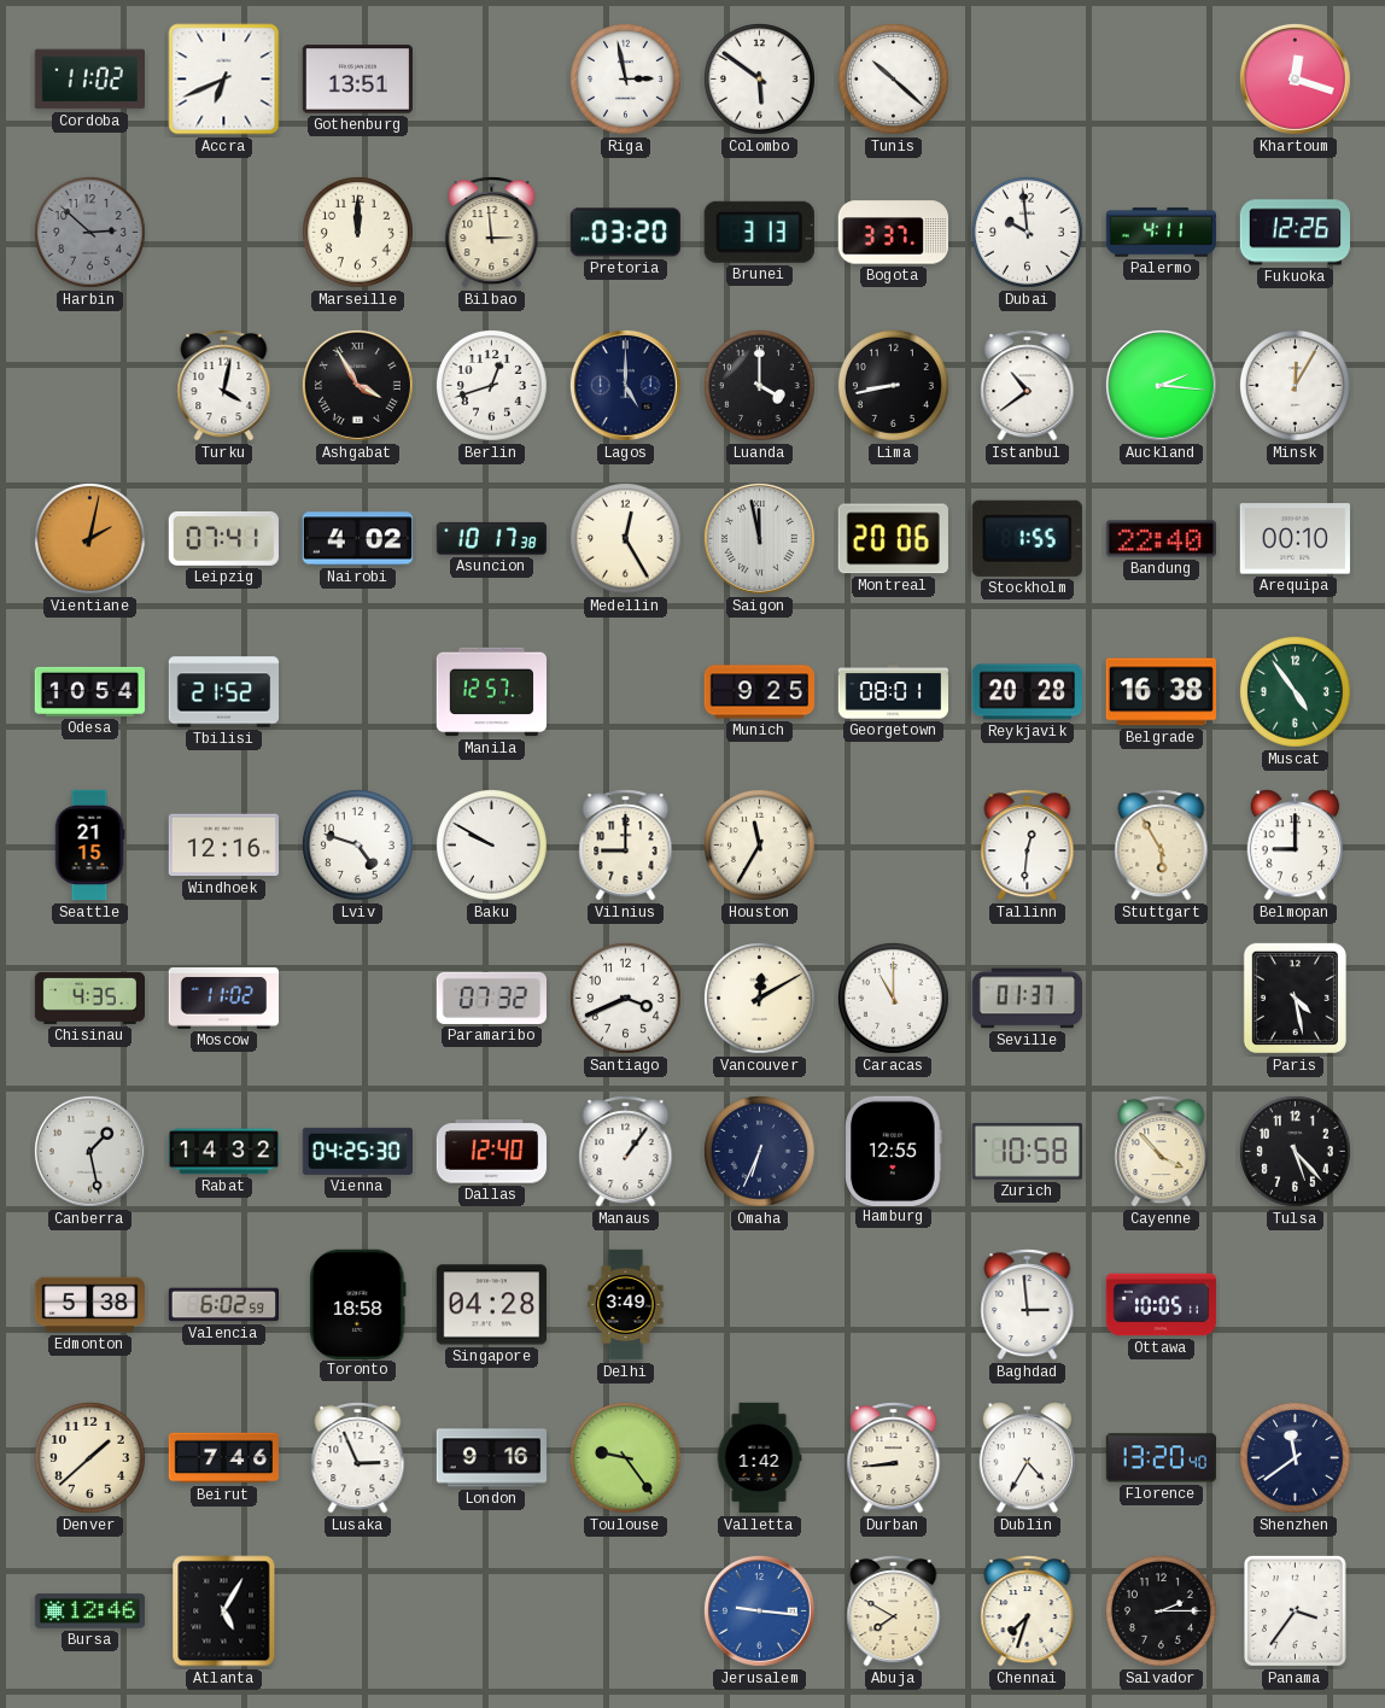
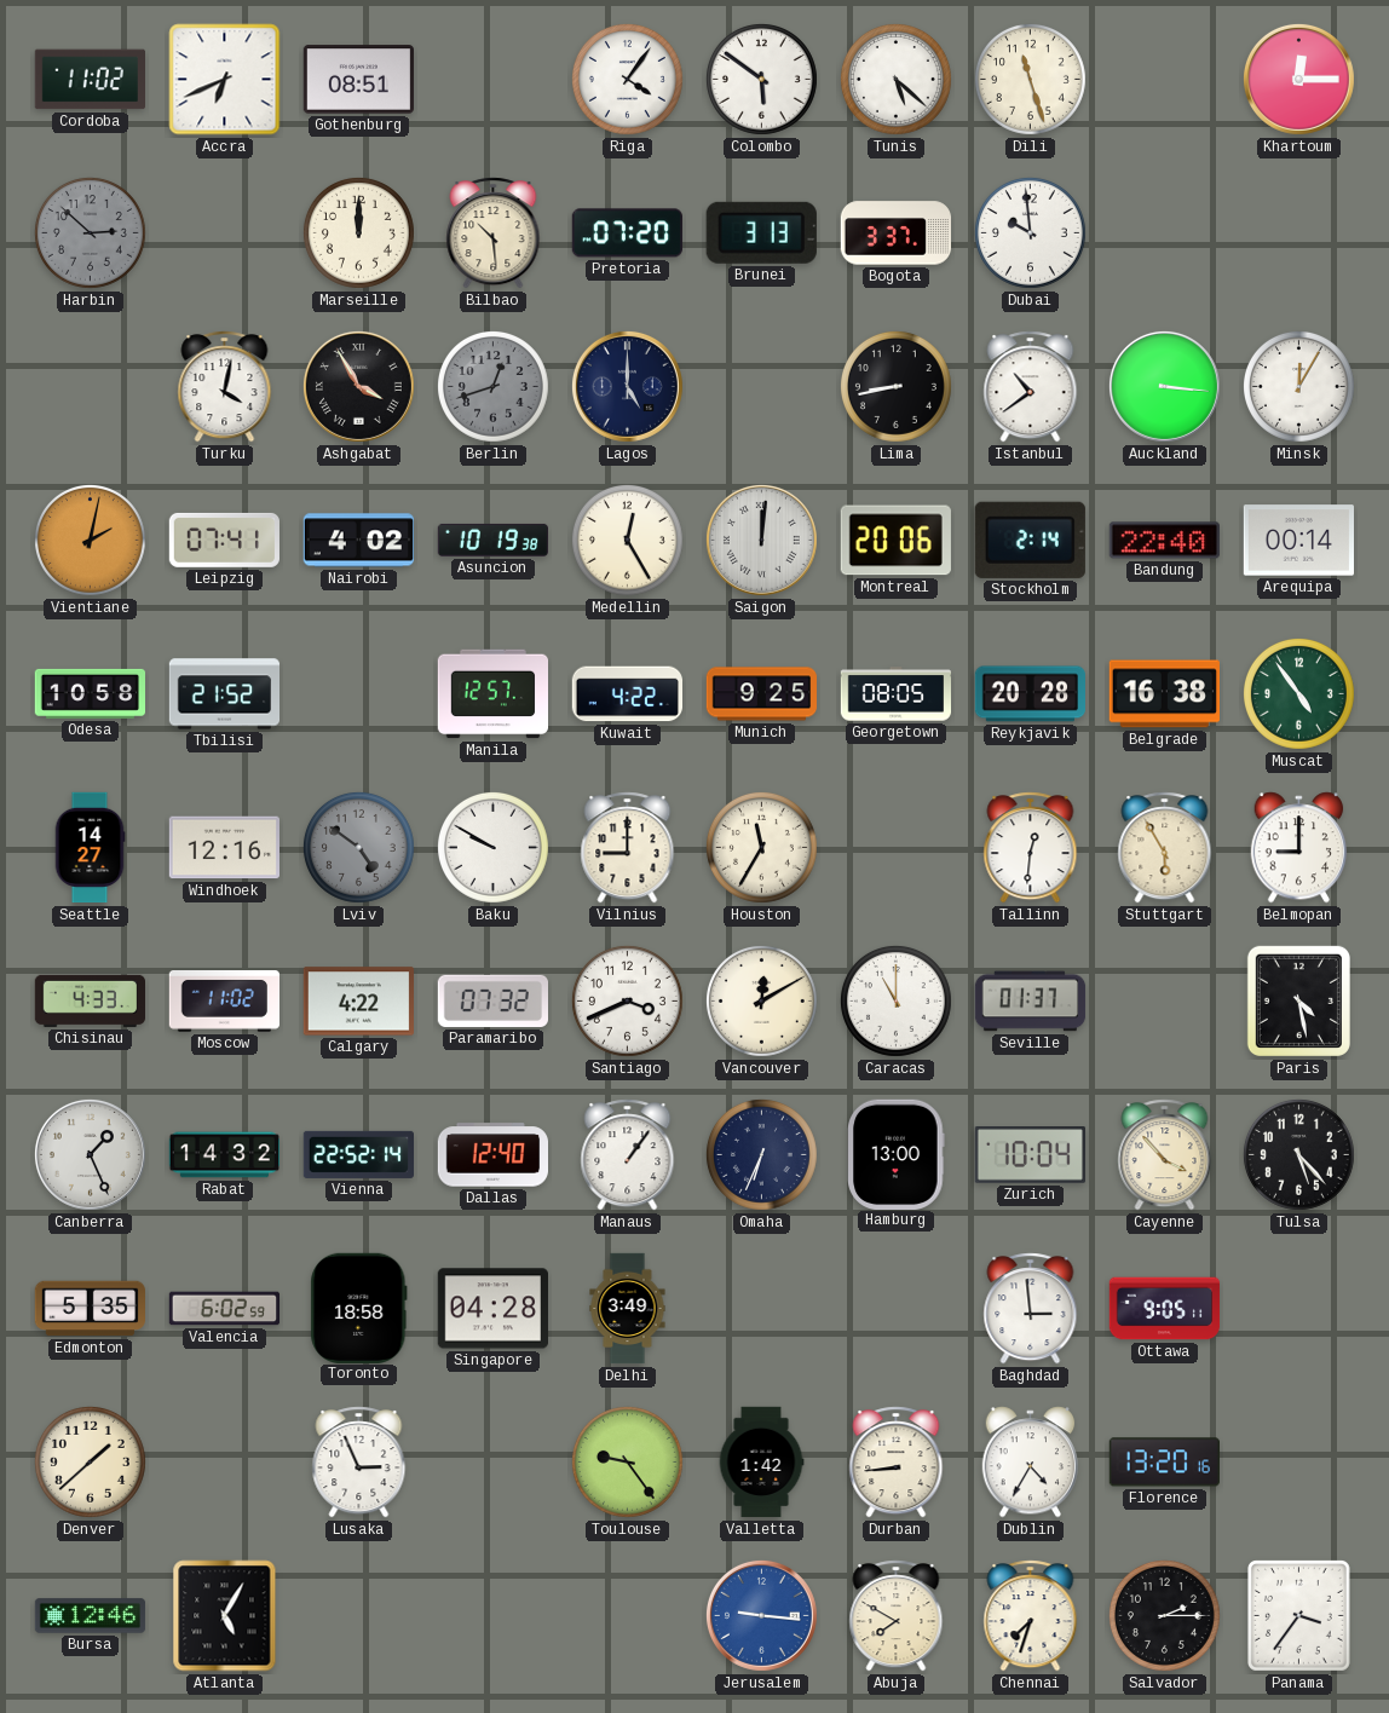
Gothenburg: 13:51 -> 08:51 (358, 80)
Riga: 2:58 -> 4:06 (627, 79)
Tunis: 10:22 -> 5:22 (895, 79)
Dili: none -> 11:27 (1030, 79)
Khartoum: 12:18 -> 12:15 (1298, 79)
Bilbao: 2:59 -> 10:29 (494, 233)
Pretoria: 03:20 -> 07:20 (627, 233)
Palermo: 4:11 -> none (1162, 233)
Fukuoka: 12:26 -> none (1295, 233)
Berlin dial: white -> grey (492, 386)
Luanda: 4:00 -> none (759, 385)
Auckland: 2:16 -> 3:16 (1164, 386)
Asuncion: 10:17 -> 10:19 (492, 540)
Saigon: 11:58 -> 12:01 (761, 540)
Stockholm: 1:55 -> 2:14 (1030, 540)
Arequipa: 00:10 -> 00:14 (1298, 541)
Odesa: 10:54 -> 10:58 (90, 693)
Kuwait: none -> 4:22 (627, 694)
Georgetown: 08:01 -> 08:05 (895, 694)
Seattle: 21:15 -> 14:27 (90, 848)
Lviv: 4:48 -> 4:51 (358, 847)
Lviv dial: white -> grey (358, 847)
Chisinau: 4:35 -> 4:33 (90, 1000)
Calgary: none -> 4:22 (358, 1002)
Canberra: 1:28 -> 1:26 (90, 1154)
Vienna: 04:25 -> 22:52 (358, 1154)
Hamburg: 12:55 -> 13:00 (897, 1154)
Zurich: 10:58 -> 10:04 (1030, 1155)
Edmonton: 5:38 -> 5:35 (90, 1309)
Ottawa: 10:05 -> 9:05 (1165, 1309)
Beirut: 7:46 -> none (223, 1458)
London: 9:16 -> none (492, 1458)
Florence: 13:20:40 -> 13:20:16 (1164, 1463)
Shenzhen: 11:39 -> none (1295, 1457)
